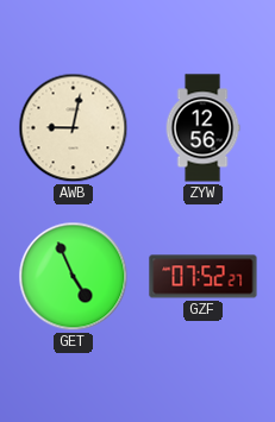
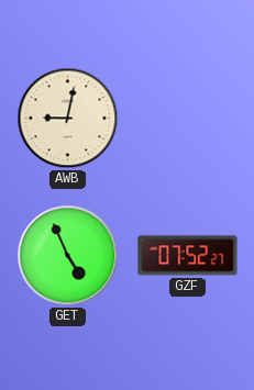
ZYW: 12:56 -> none (202, 128)
